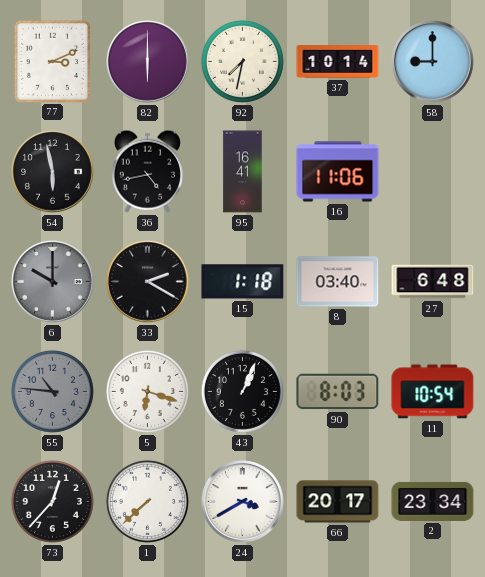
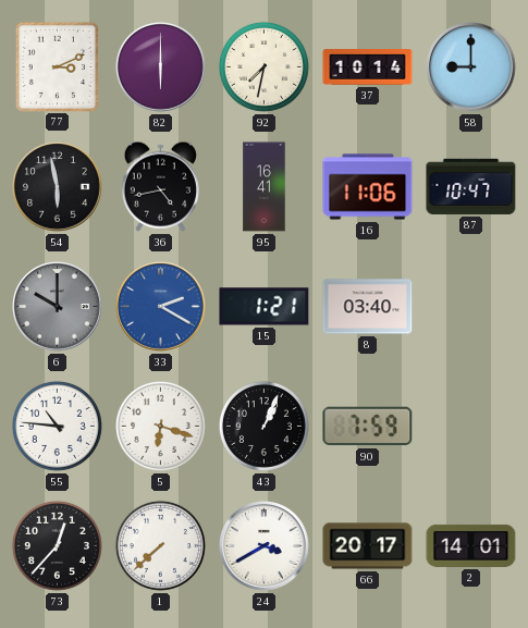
87: none -> 10:47 (471, 186)
33 dial: black -> blue (161, 307)
15: 1:18 -> 1:21 (265, 307)
27: 6:48 -> none (433, 282)
55 dial: grey -> white (57, 426)
90: 8:03 -> 7:59 (368, 427)
11: 10:54 -> none (433, 392)
2: 23:34 -> 14:01 (471, 545)
